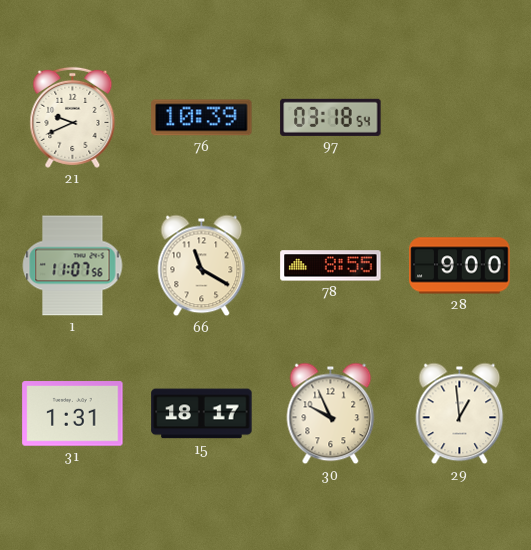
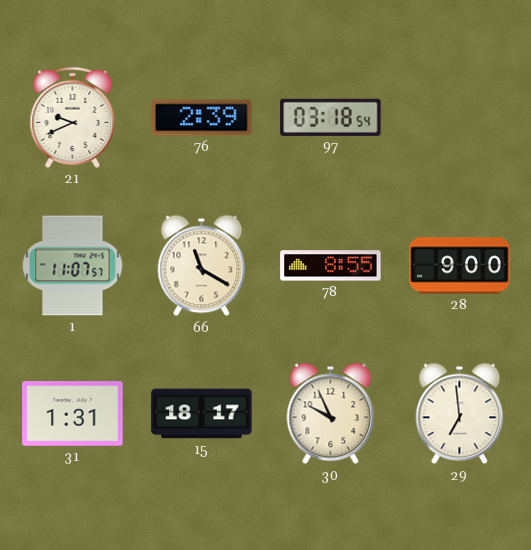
76: 10:39 -> 2:39 (202, 118)
1: 11:07:56 -> 11:07:57 (73, 266)
29: 12:59 -> 6:59 (460, 414)
